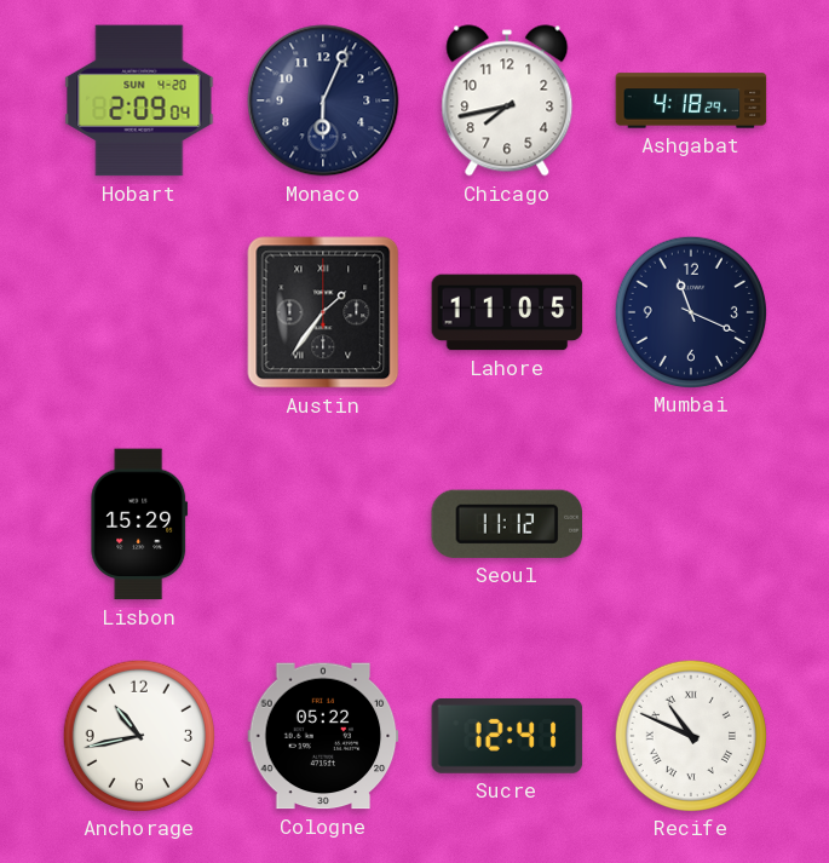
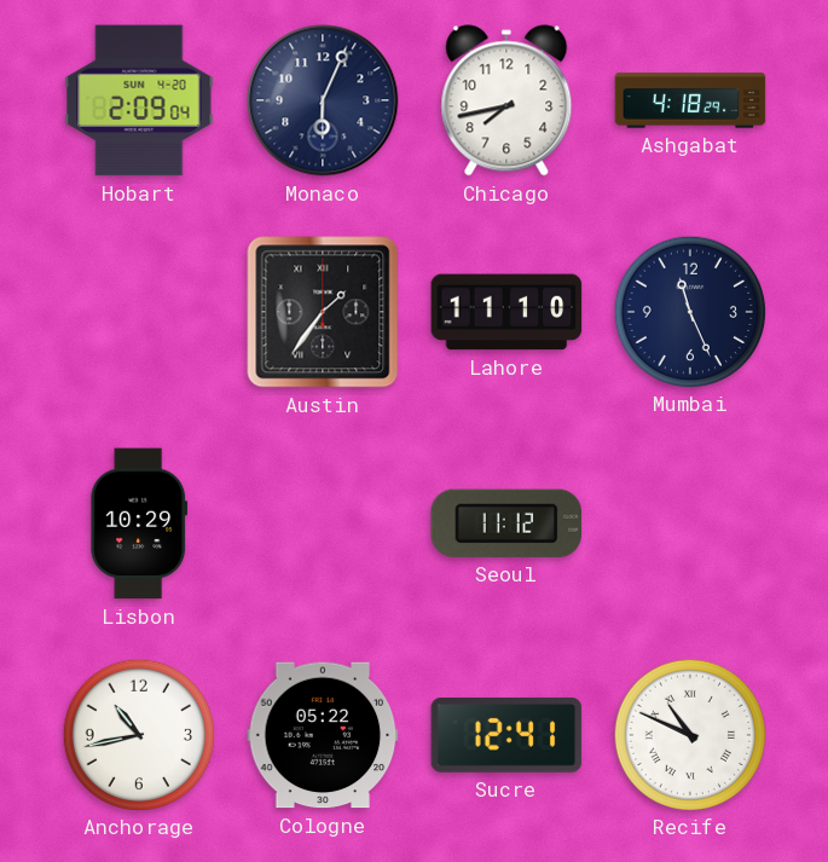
Lahore: 11:05 -> 11:10 (506, 312)
Mumbai: 11:19 -> 11:26 (689, 311)
Lisbon: 15:29 -> 10:29 (139, 523)
